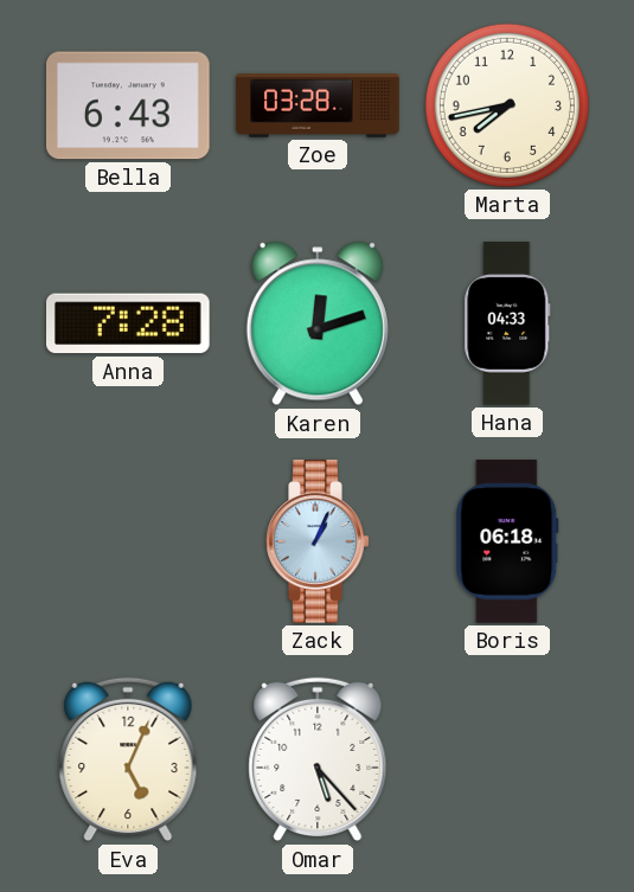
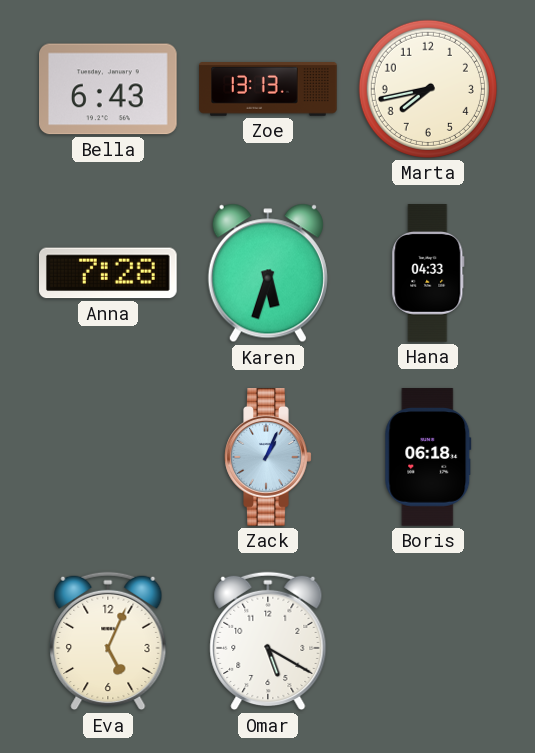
Zoe: 03:28 -> 13:13 (268, 90)
Karen: 12:12 -> 5:33 (268, 273)
Omar: 5:23 -> 5:20 (268, 641)
